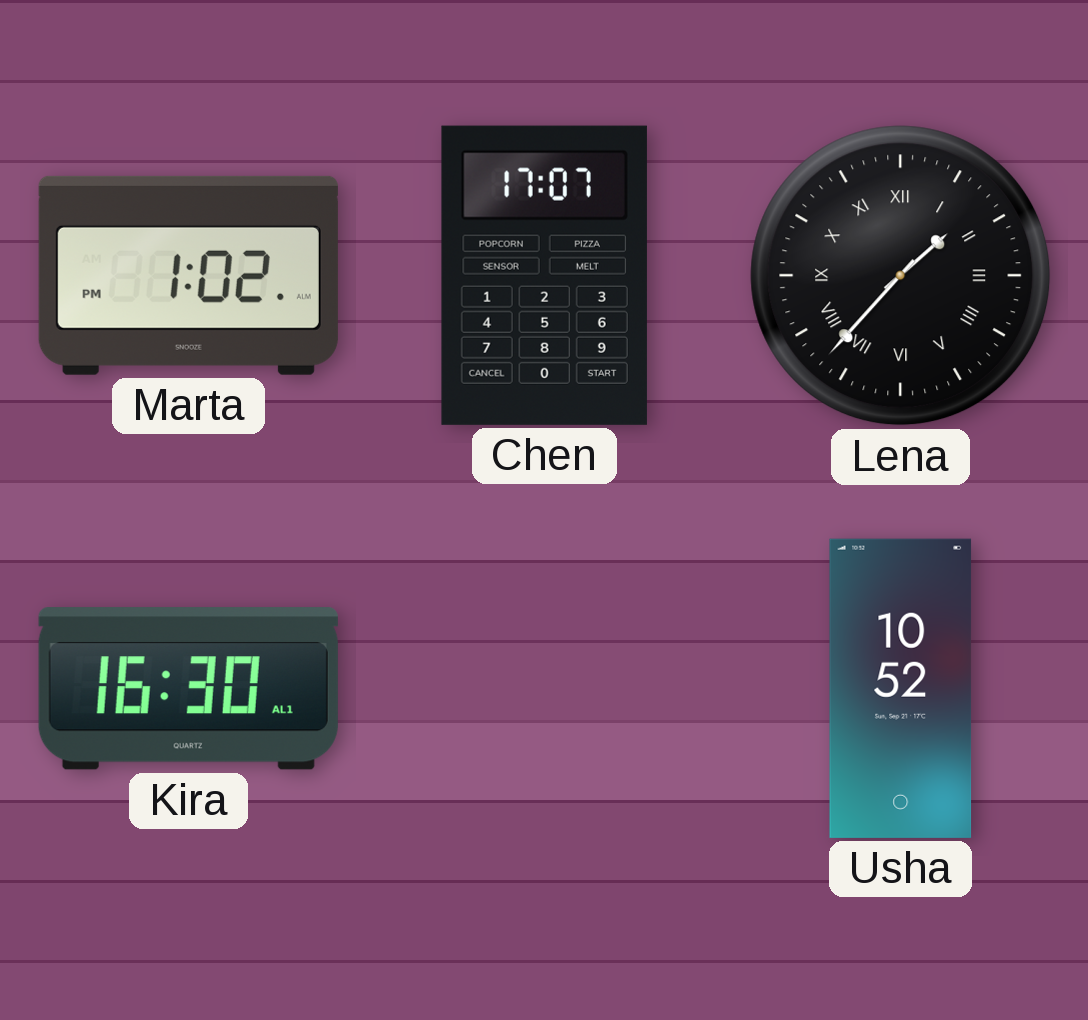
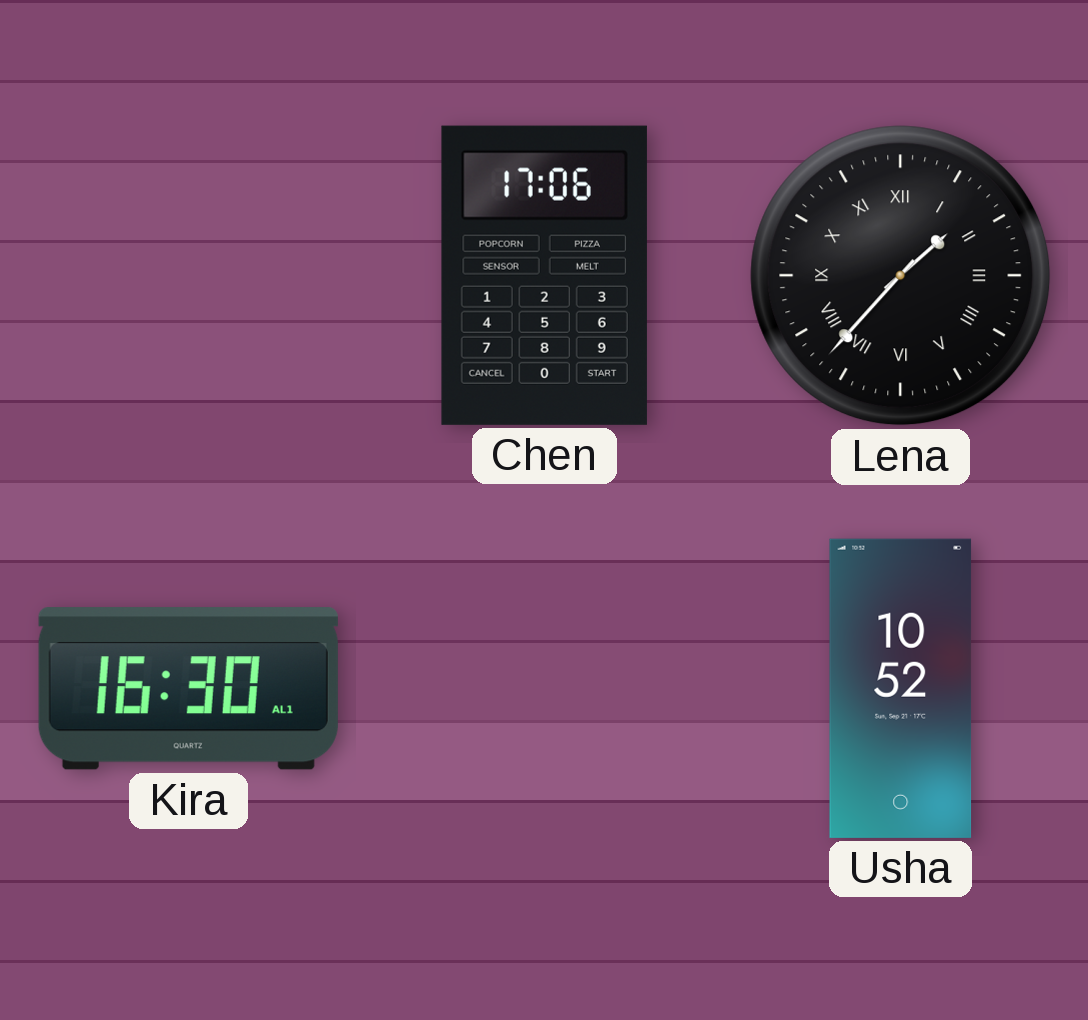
Marta: 1:02 -> none (188, 275)
Chen: 17:07 -> 17:06 (544, 275)
